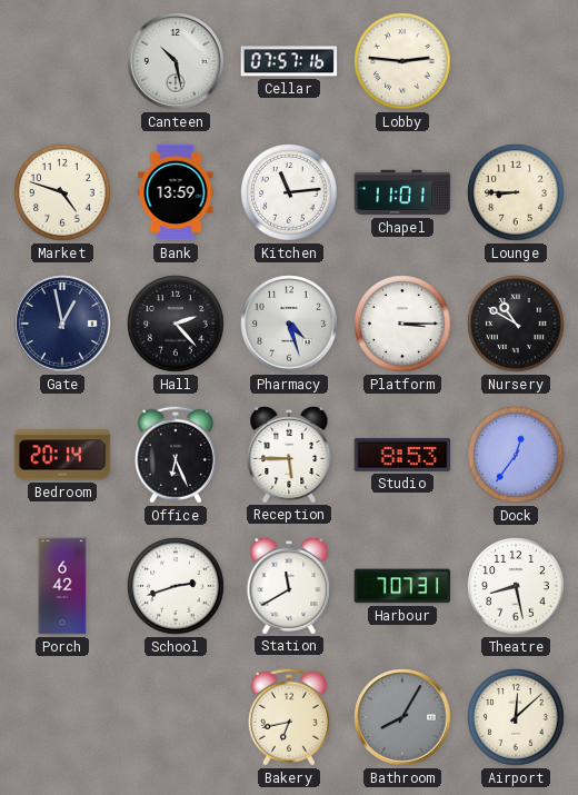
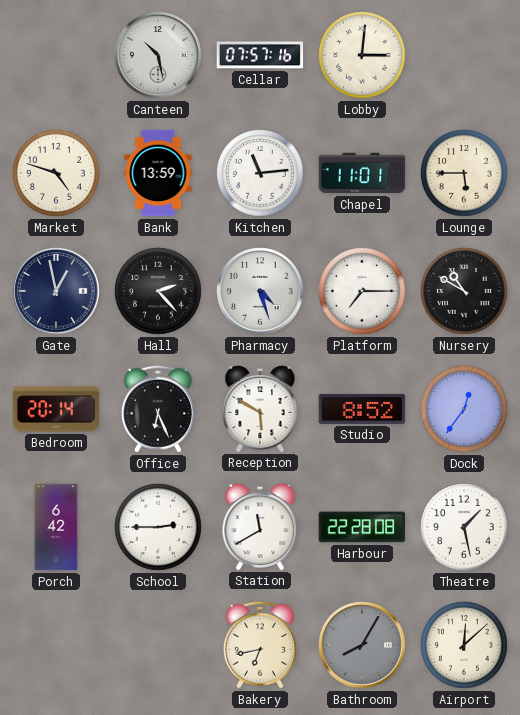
Lobby: 2:46 -> 3:01 (362, 55)
Lounge: 8:45 -> 5:45 (464, 173)
Platform: 3:15 -> 7:15 (362, 291)
Reception: 5:45 -> 5:50 (260, 408)
Studio: 8:53 -> 8:52 (362, 409)
School: 2:42 -> 2:45 (158, 527)
Harbour: 7:07 -> 22:28 (362, 527)
Theatre: 8:28 -> 1:28 (464, 527)
